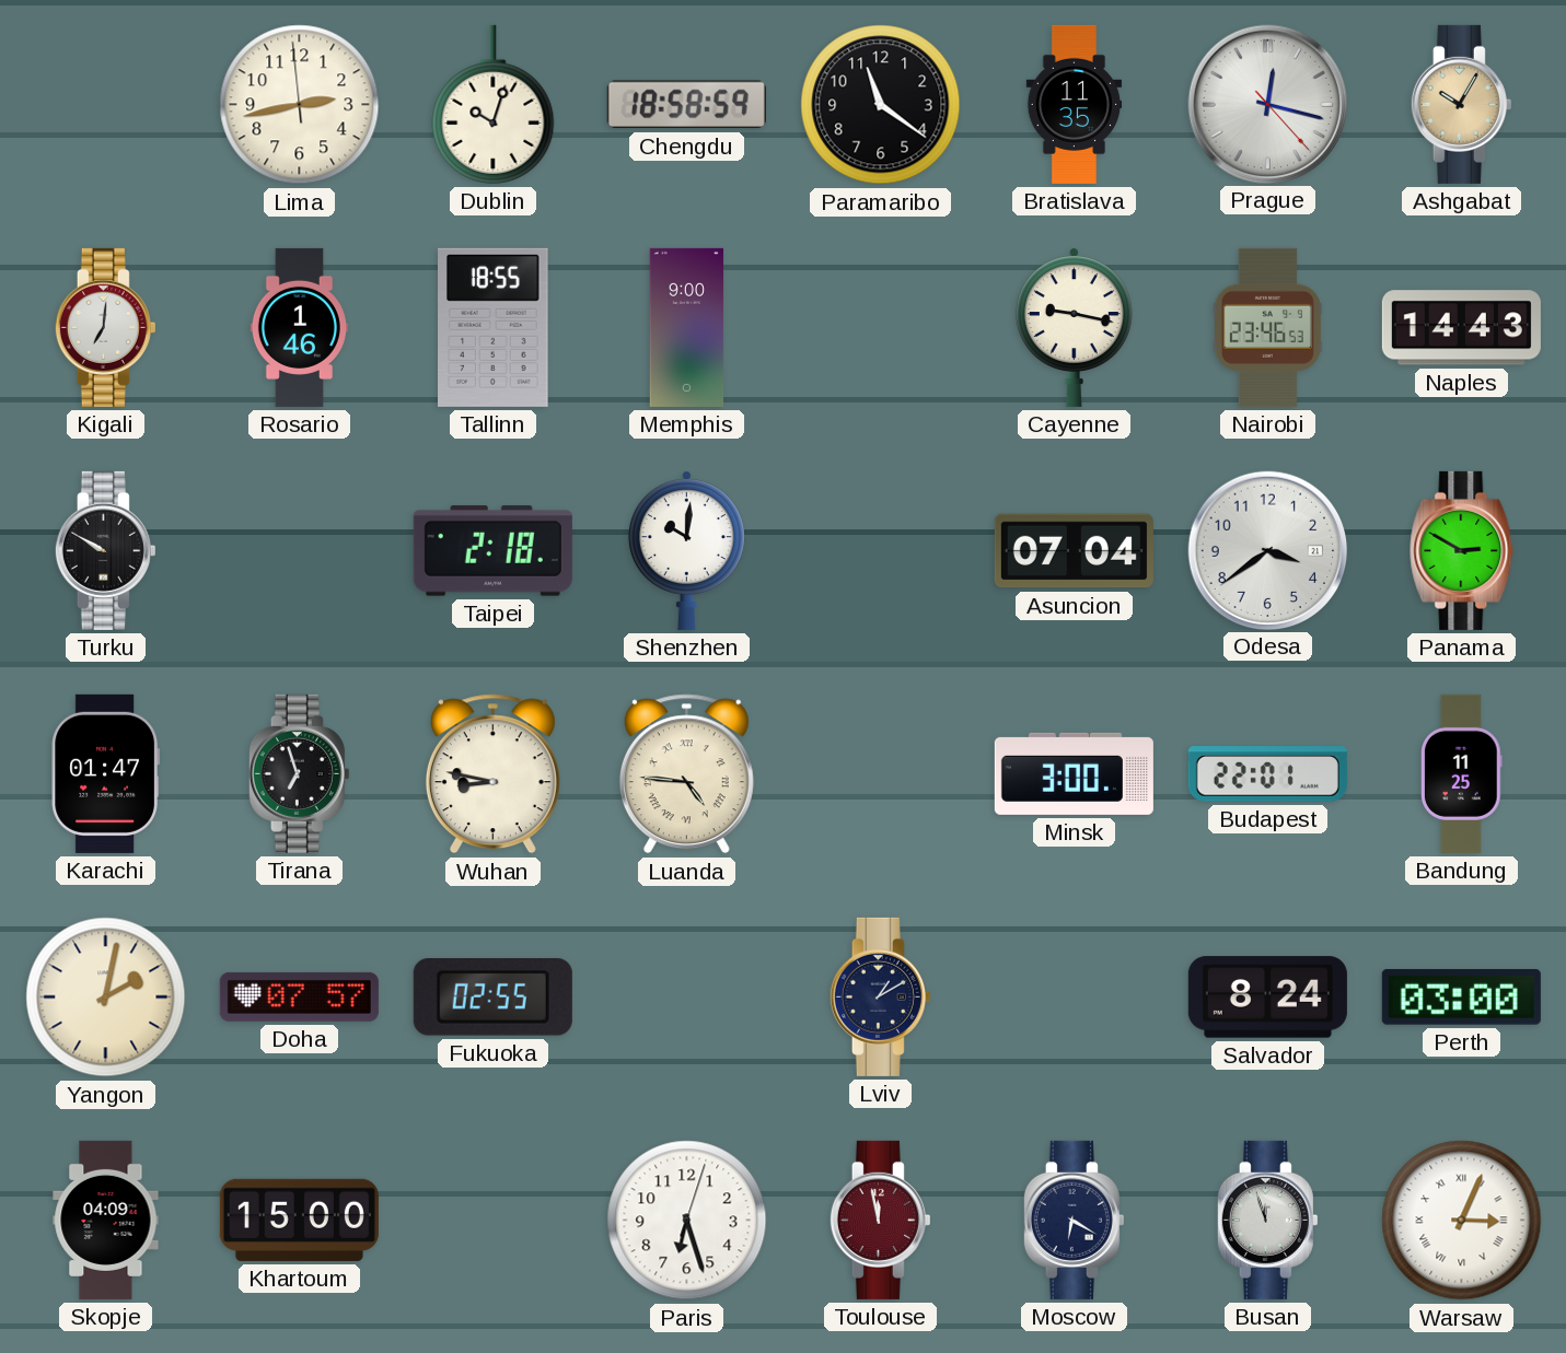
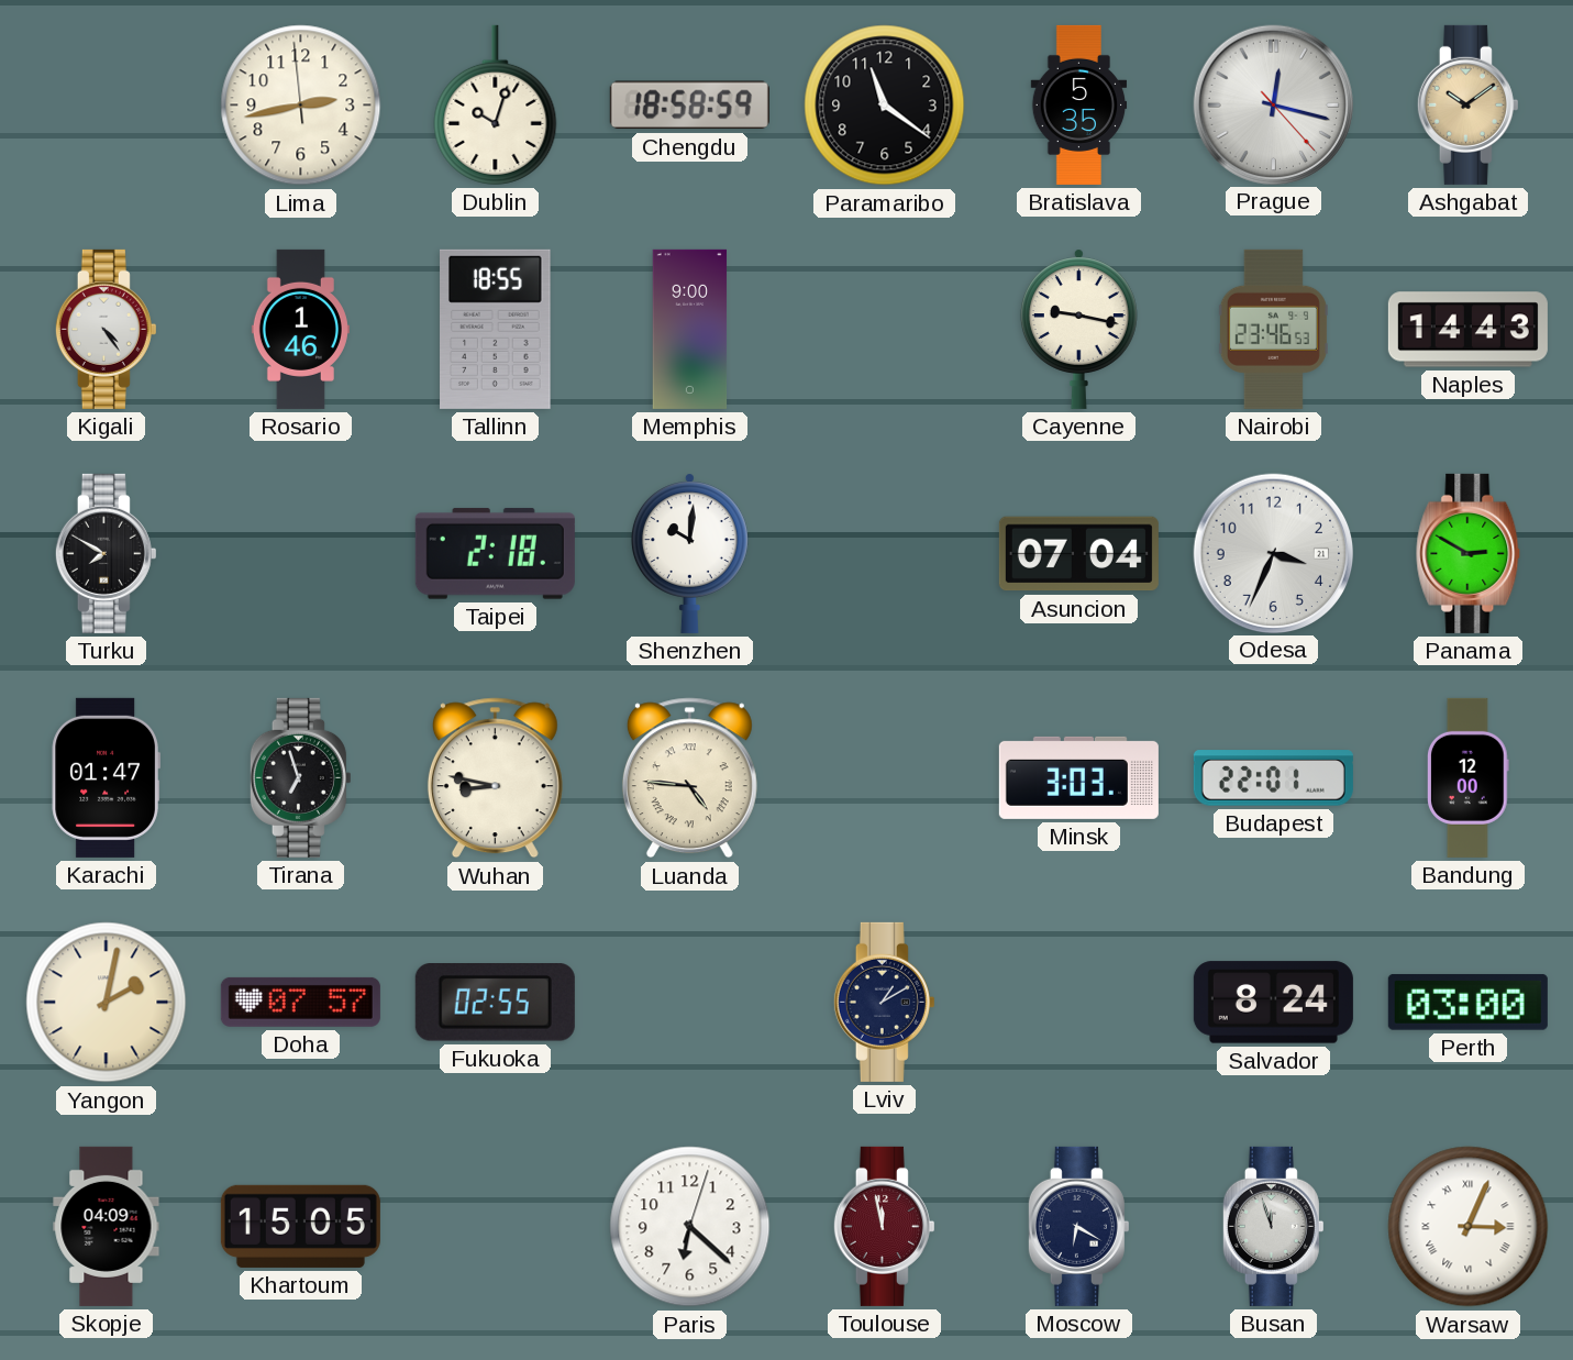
Bratislava: 11:35 -> 5:35 (1079, 104)
Ashgabat: 10:05 -> 10:09 (1467, 104)
Kigali: 7:01 -> 4:24 (106, 329)
Turku: 9:50 -> 7:50 (106, 553)
Odesa: 3:39 -> 3:34 (1273, 553)
Minsk: 3:00 -> 3:03 (1078, 777)
Bandung: 11:25 -> 12:00 (1469, 777)
Khartoum: 15:00 -> 15:05 (300, 1226)
Paris: 6:27 -> 6:22 (690, 1227)
